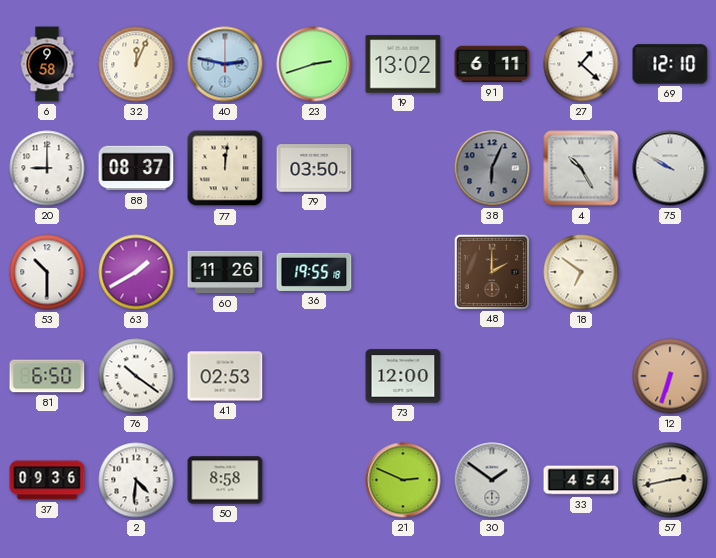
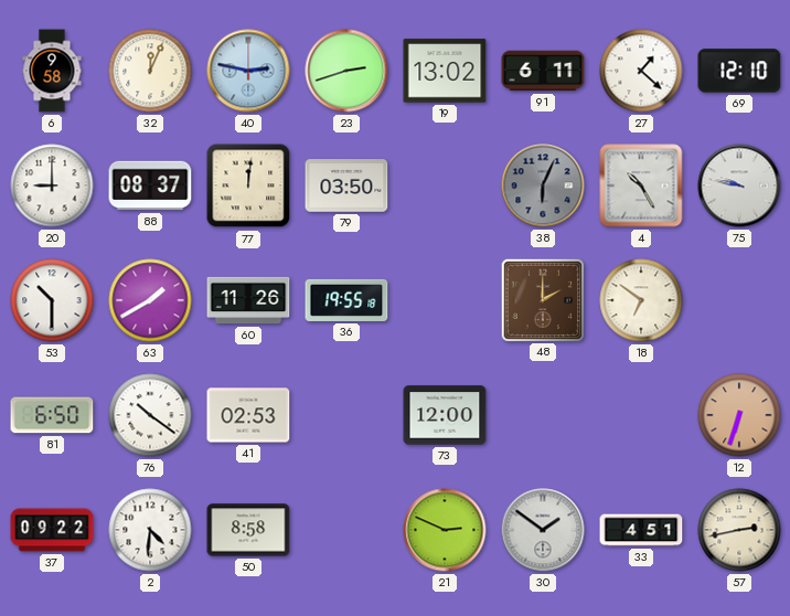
75: 9:50 -> 9:47 (739, 185)
37: 09:36 -> 09:22 (52, 530)
33: 4:54 -> 4:51 (641, 530)
